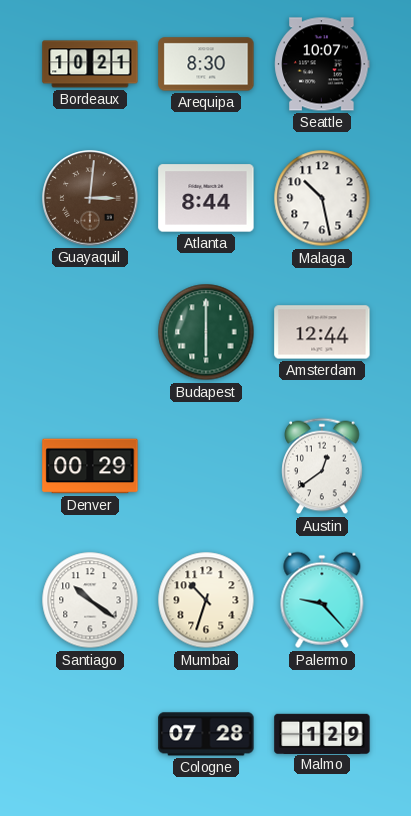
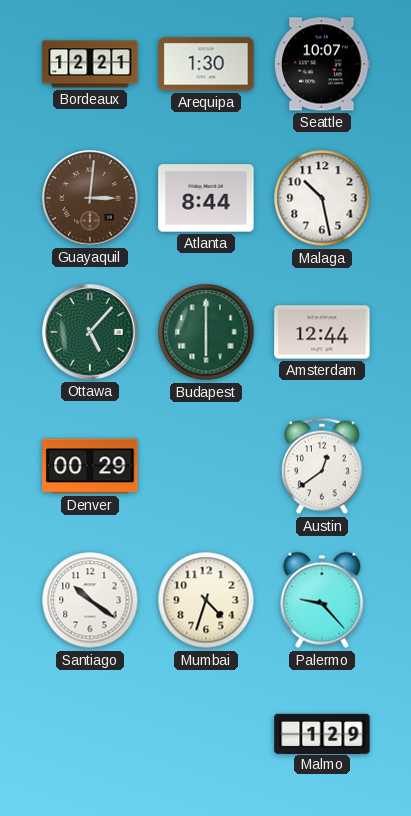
Bordeaux: 10:21 -> 12:21 (90, 64)
Arequipa: 8:30 -> 1:30 (206, 64)
Ottawa: none -> 5:07 (90, 332)
Mumbai: 10:33 -> 4:33 (206, 600)
Cologne: 07:28 -> none (206, 734)
